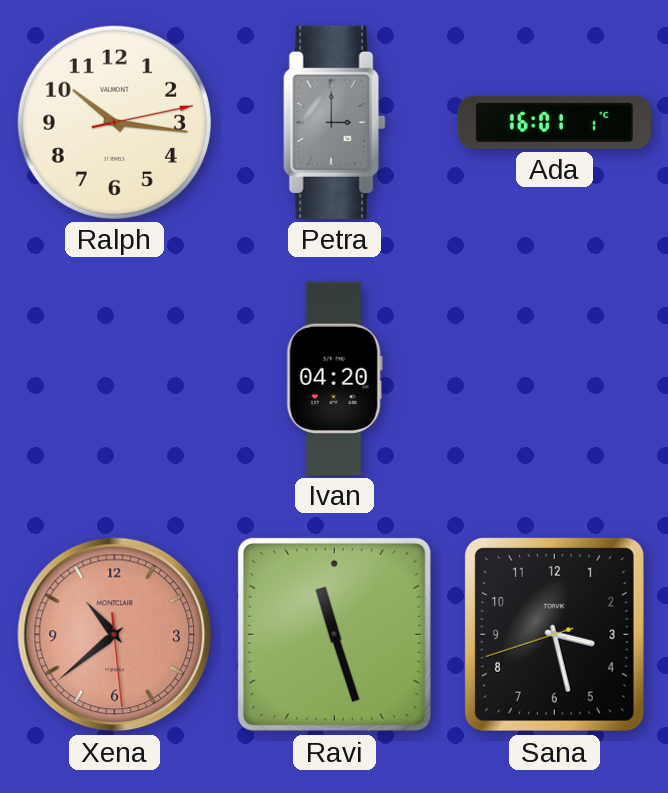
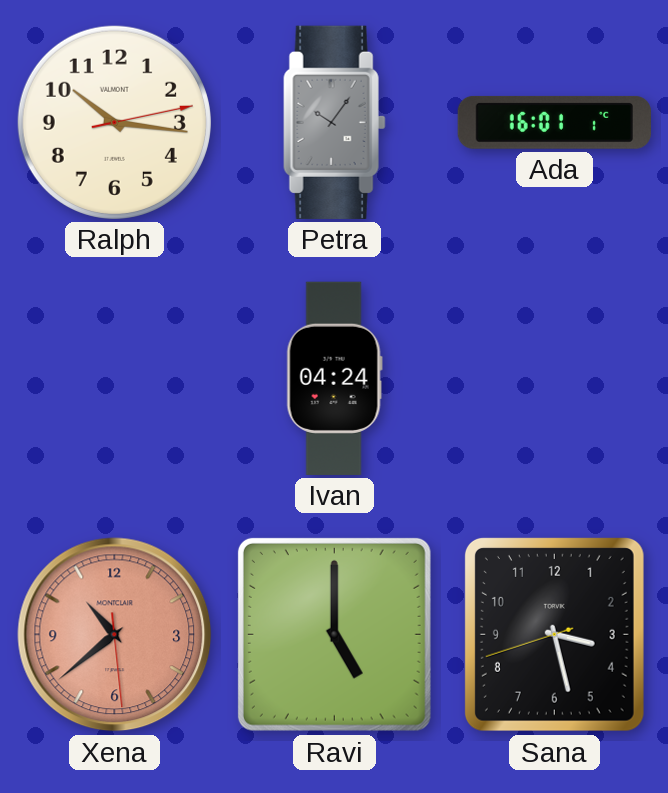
Petra: 3:00 -> 10:06 (335, 122)
Ivan: 04:20 -> 04:24 (334, 378)
Ravi: 11:27 -> 5:00 (334, 634)
